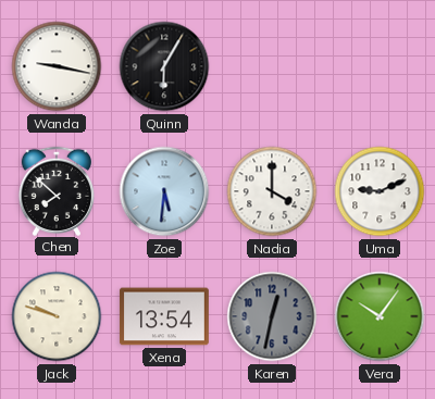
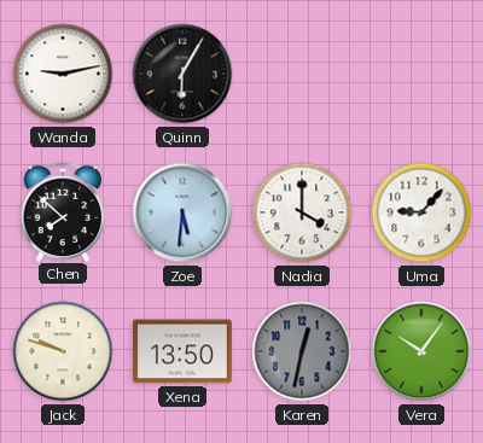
Wanda: 9:17 -> 9:13 (63, 74)
Uma: 9:11 -> 9:07 (421, 212)
Xena: 13:54 -> 13:50 (182, 351)
